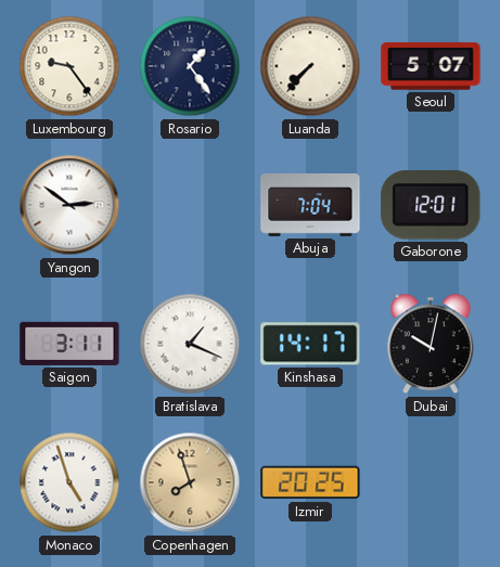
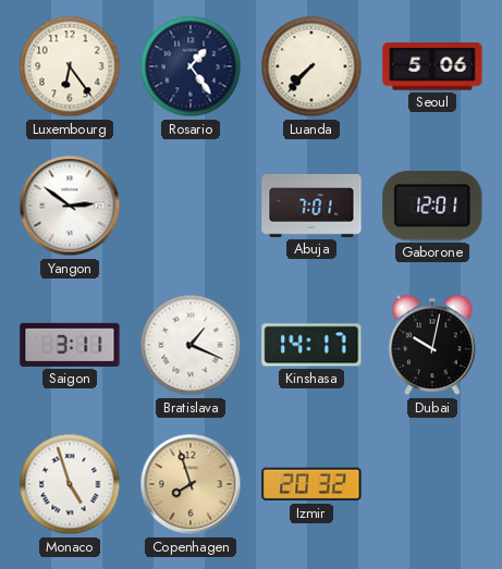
Luxembourg: 9:24 -> 6:24 (70, 66)
Seoul: 5:07 -> 5:06 (432, 66)
Abuja: 7:04 -> 7:01 (311, 206)
Izmir: 20:25 -> 20:32 (311, 484)
